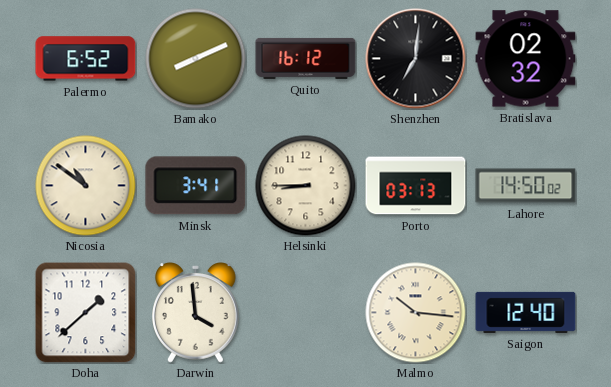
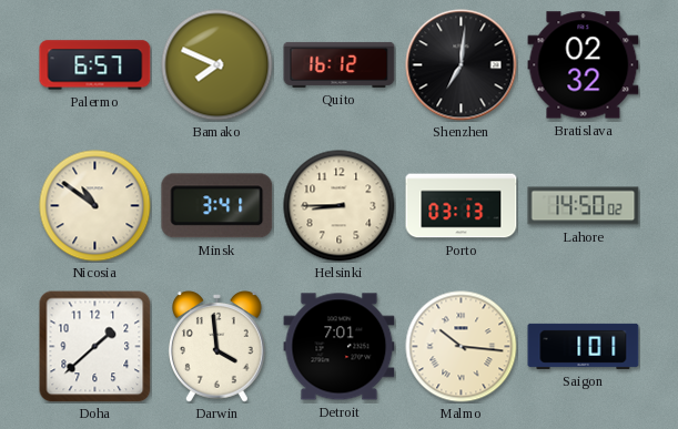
Palermo: 6:52 -> 6:57 (95, 65)
Bamako: 8:11 -> 7:49 (217, 65)
Detroit: none -> 7:01 (340, 347)
Saigon: 12:40 -> 1:01 (584, 346)
